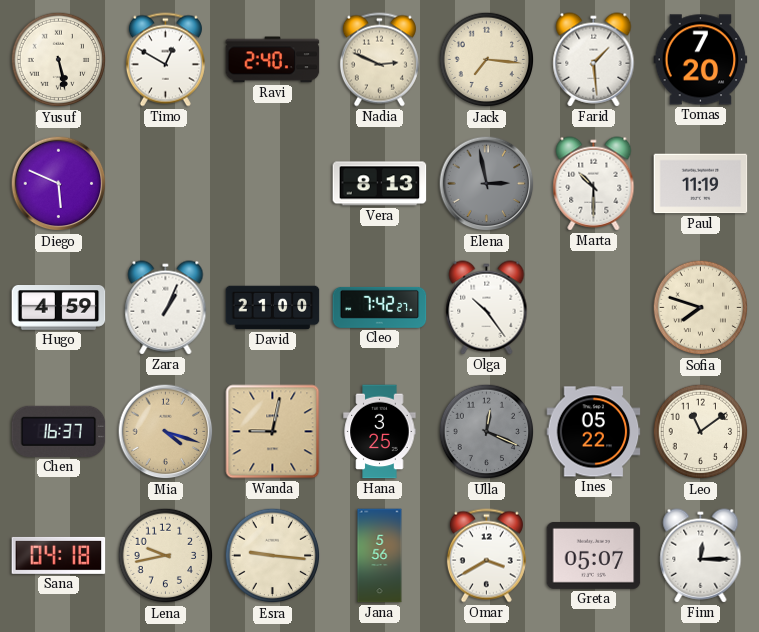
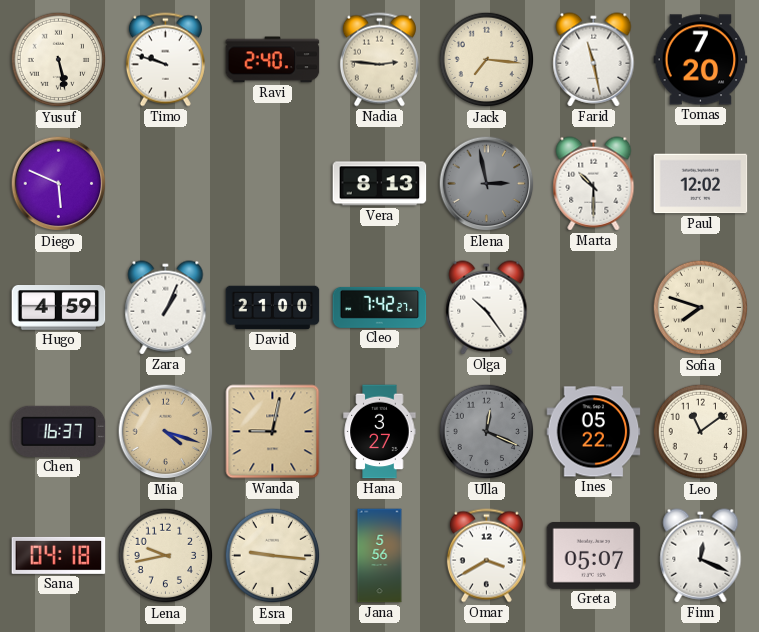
Timo: 12:50 -> 9:48 (165, 60)
Nadia: 2:49 -> 2:46 (379, 60)
Farid: 1:29 -> 11:28 (594, 60)
Paul: 11:19 -> 12:02 (701, 184)
Hana: 3:25 -> 3:27 (380, 432)
Finn: 12:15 -> 12:19 (701, 556)
